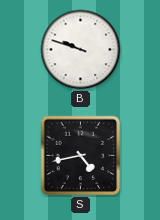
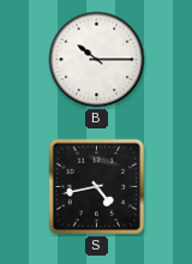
B: 9:48 -> 10:15 (97, 60)
